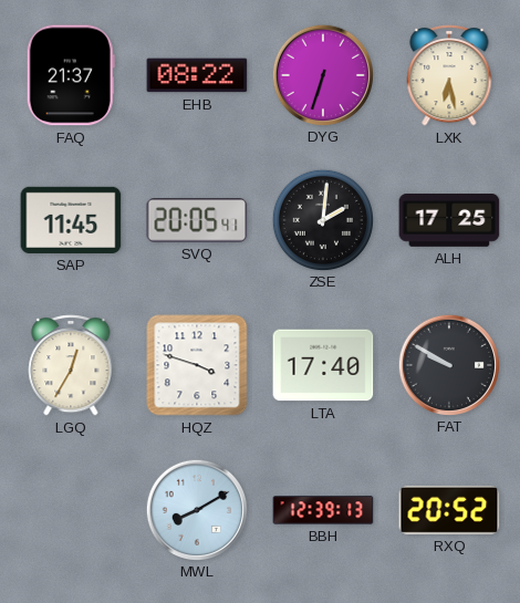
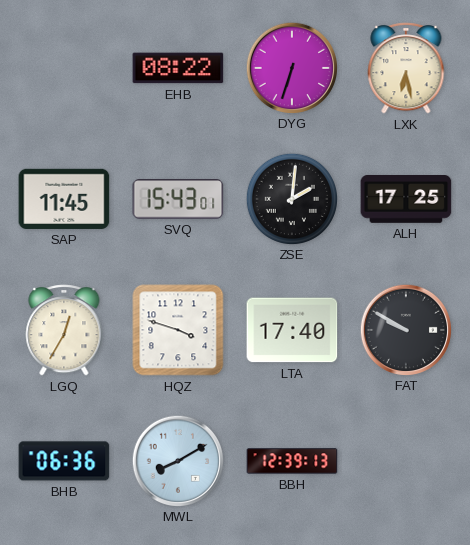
FAQ: 21:37 -> none (71, 75)
SVQ: 20:05 -> 15:43 (178, 199)
BHB: none -> 06:36 (64, 461)
RXQ: 20:52 -> none (449, 510)
